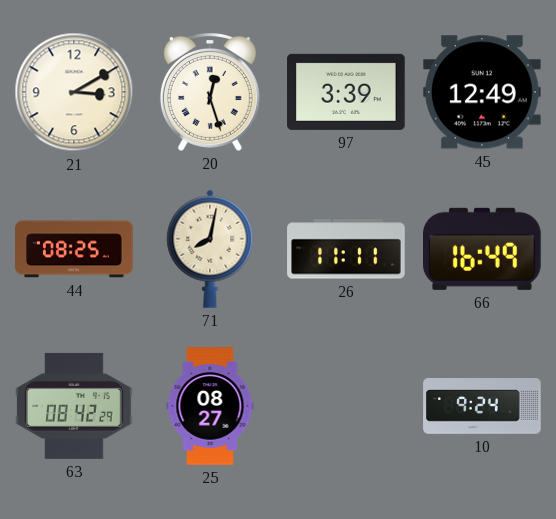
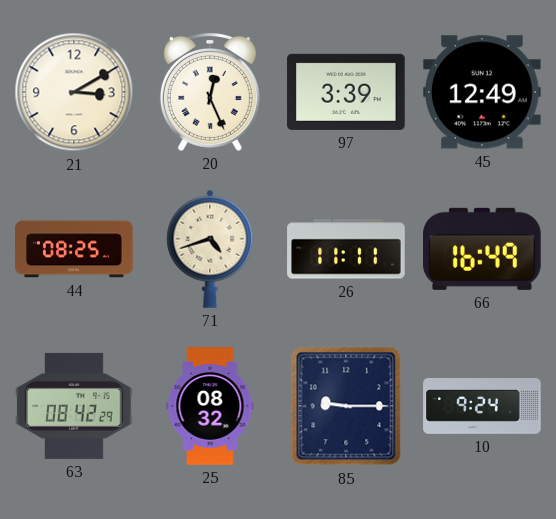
20: 12:27 -> 12:26 (210, 92)
71: 8:02 -> 4:42 (210, 249)
25: 08:27 -> 08:32 (210, 406)
85: none -> 9:15 (346, 406)
